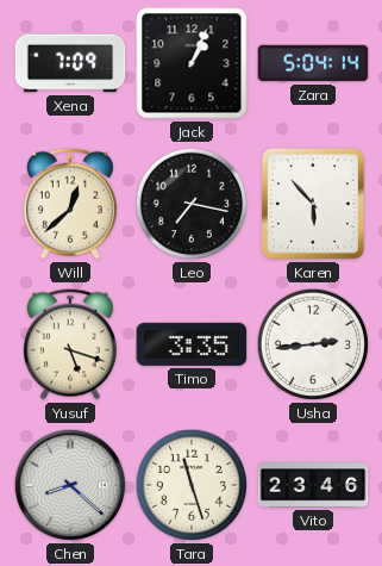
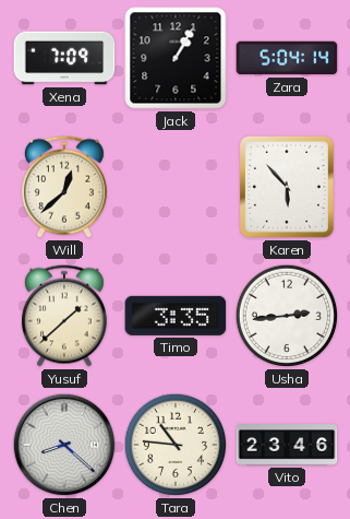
Jack: 1:04 -> 1:05 (176, 58)
Leo: 7:17 -> none (192, 204)
Yusuf: 5:18 -> 1:38 (64, 316)
Tara: 11:27 -> 10:46 (176, 445)
